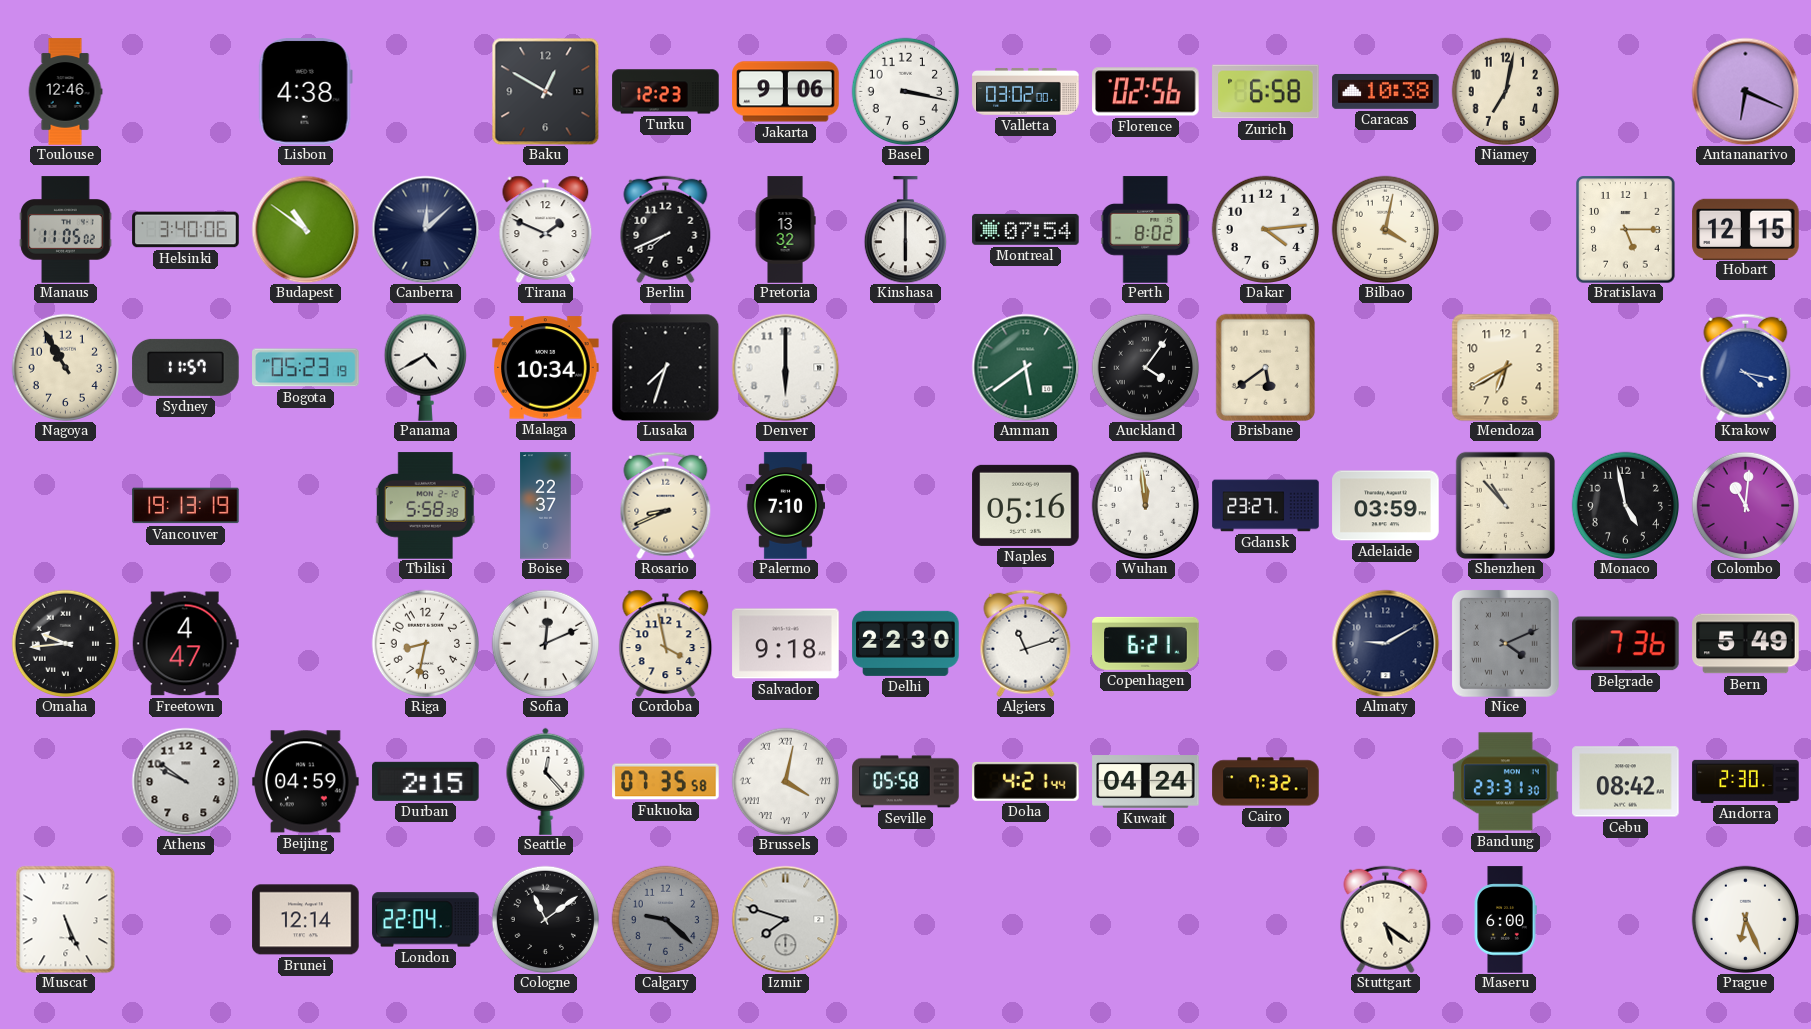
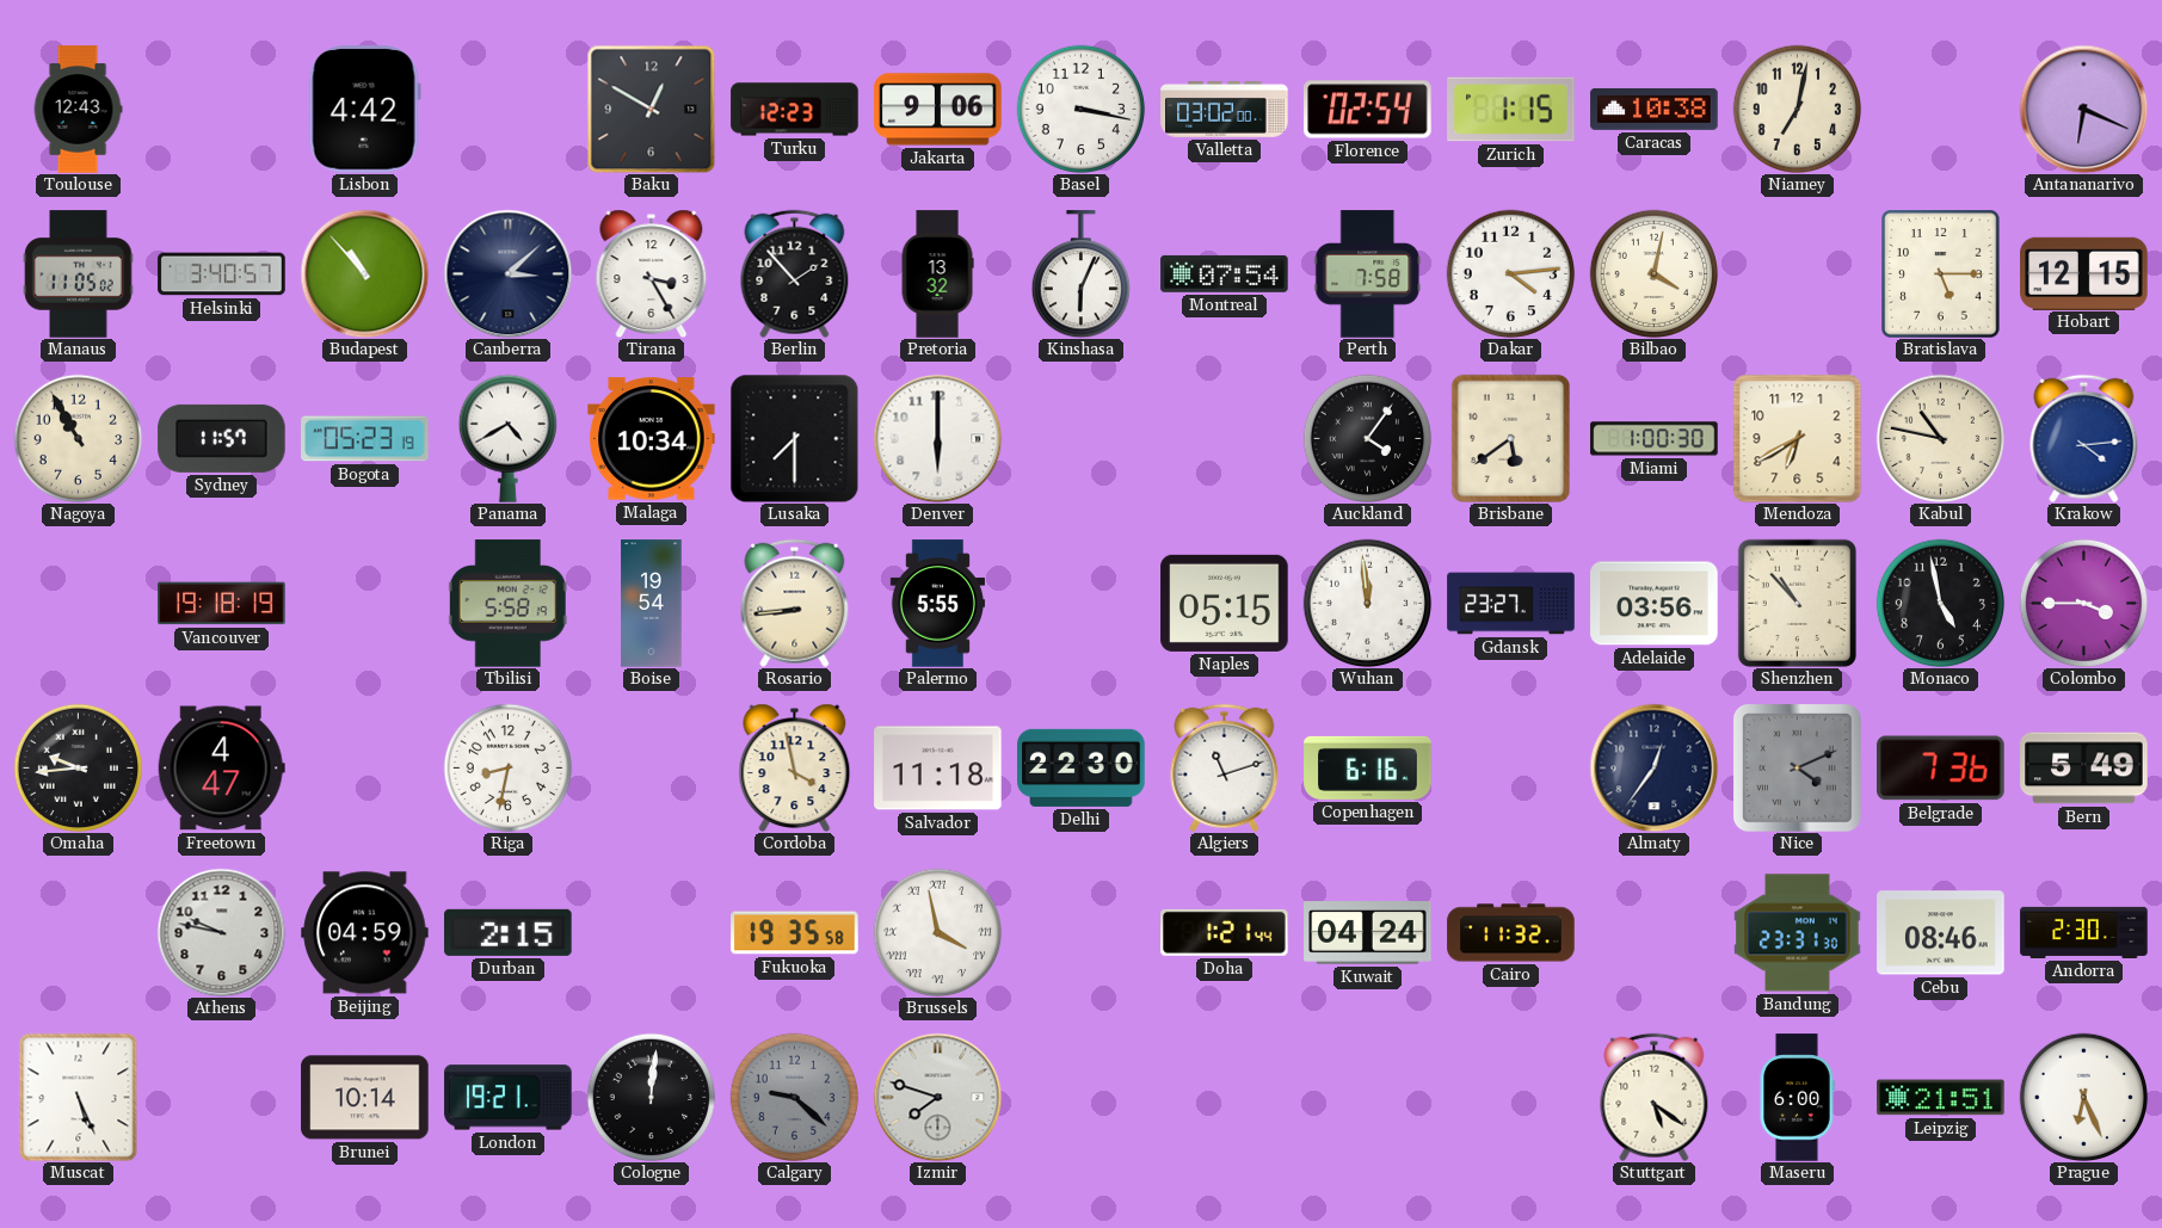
Toulouse: 12:46 -> 12:43 (78, 110)
Lisbon: 4:38 -> 4:42 (364, 110)
Florence: 02:56 -> 02:54 (1368, 110)
Zurich: 6:58 -> 1:15 (1511, 110)
Helsinki: 3:40:06 -> 3:40:57 (222, 274)
Budapest: 10:51 -> 10:53 (364, 273)
Canberra: 12:08 -> 3:08 (507, 273)
Tirana: 1:49 -> 3:25 (652, 273)
Berlin: 7:41 -> 1:53 (795, 273)
Kinshasa: 6:00 -> 6:04 (1080, 274)
Perth: 8:02 -> 7:58 (1368, 274)
Lusaka: 7:33 -> 7:30 (794, 438)
Amman: 5:39 -> none (1025, 367)
Miami: none -> 1:00 (1655, 439)
Kabul: none -> 10:47 (1940, 438)
Krakow: 4:17 -> 4:14 (2084, 438)
Vancouver: 19:13 -> 19:18 (222, 604)
Tbilisi: 5:58:38 -> 5:58:19 (507, 604)
Boise: 22:37 -> 19:54 (652, 604)
Rosario: 8:41 -> 8:44 (795, 603)
Palermo: 7:10 -> 5:55 (937, 604)
Naples: 05:16 -> 05:15 (1225, 603)
Adelaide: 03:59 -> 03:56 (1655, 604)
Colombo: 11:01 -> 3:45 (2083, 603)
Sofia: 12:11 -> none (545, 643)
Salvador: 9:18 -> 11:18 (938, 769)
Copenhagen: 6:21 -> 6:16 (1368, 767)
Almaty: 9:10 -> 12:36 (1653, 767)
Athens: 9:51 -> 9:47 (221, 932)
Seattle: 12:23 -> none (546, 781)
Fukuoka: 07:35 -> 19:35 (795, 933)
Brussels: 4:02 -> 3:58 (937, 932)
Seville: 05:58 -> none (906, 782)
Doha: 4:21 -> 1:21 (1225, 932)
Cairo: 7:32 -> 11:32 (1511, 933)
Cebu: 08:42 -> 08:46 (1941, 933)
Brunei: 12:14 -> 10:14 (365, 1098)
London: 22:04 -> 19:21 (509, 1098)
Cologne: 11:09 -> 12:01 (651, 1097)
Leipzig: none -> 21:51 (1941, 1098)
